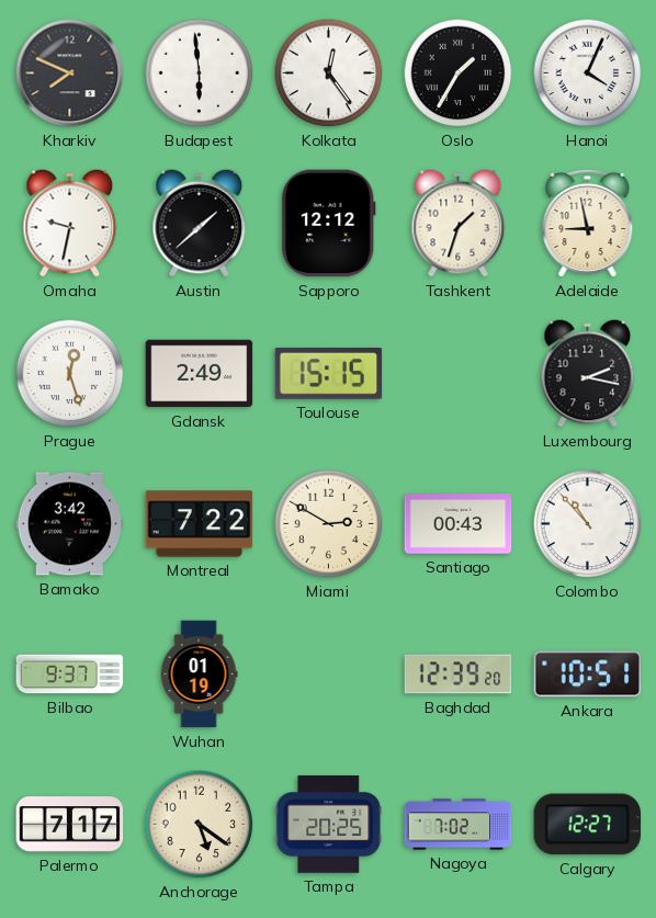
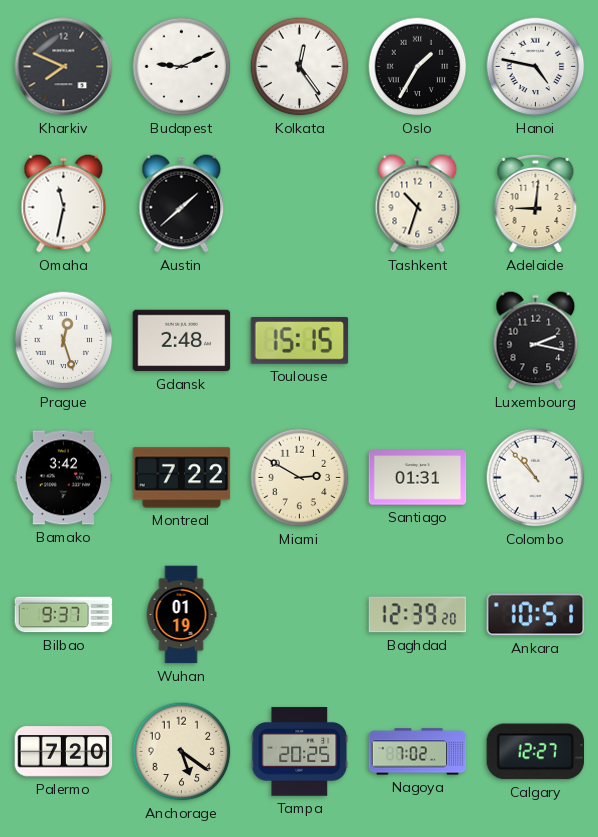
Budapest: 5:59 -> 9:11 (182, 67)
Hanoi: 4:04 -> 4:47 (536, 67)
Omaha: 9:32 -> 11:32 (64, 204)
Sapporo: 12:12 -> none (328, 224)
Tashkent: 1:33 -> 10:33 (418, 204)
Adelaide: 8:58 -> 9:01 (536, 203)
Gdansk: 2:49 -> 2:48 (182, 341)
Santiago: 00:43 -> 01:31 (418, 478)
Palermo: 7:17 -> 7:20 (64, 752)
